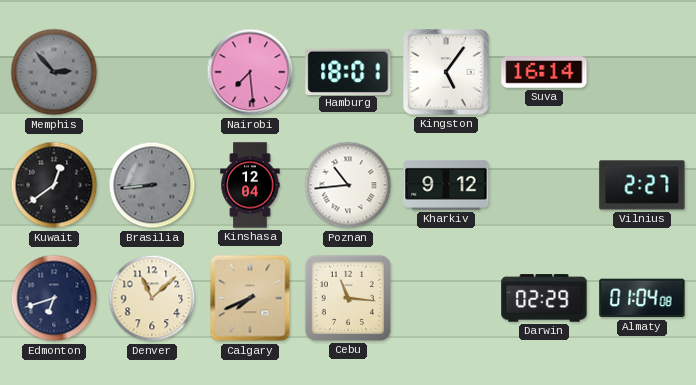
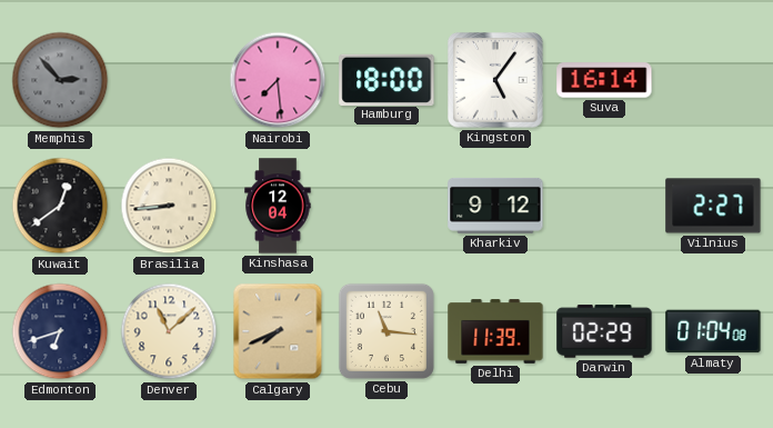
Hamburg: 18:01 -> 18:00 (386, 79)
Brasilia dial: grey -> cream (169, 206)
Poznan: 10:44 -> none (348, 185)
Delhi: none -> 11:39 (495, 331)
